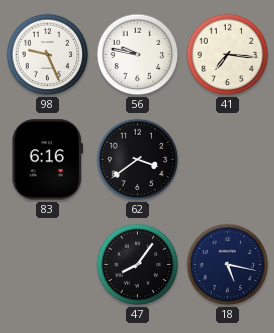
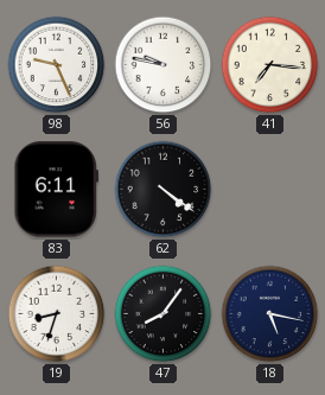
83: 6:16 -> 6:11 (56, 190)
62: 3:39 -> 4:21 (164, 190)
19: none -> 8:33 (57, 314)
